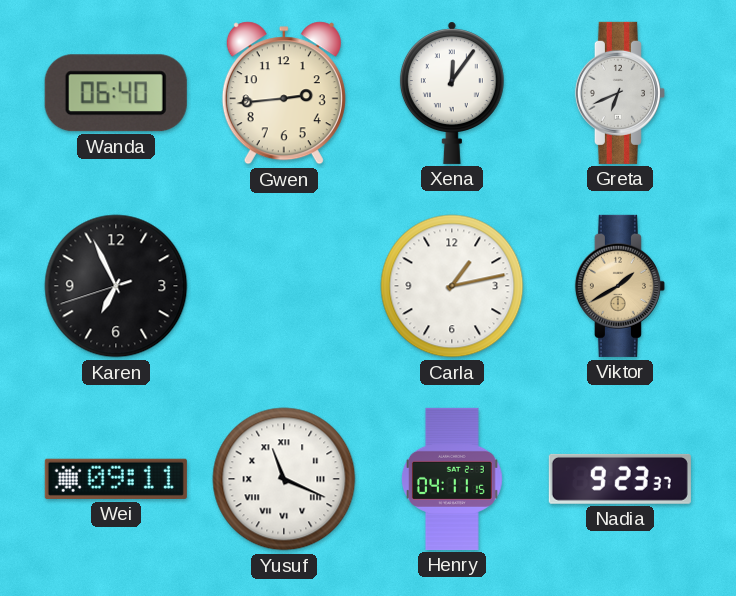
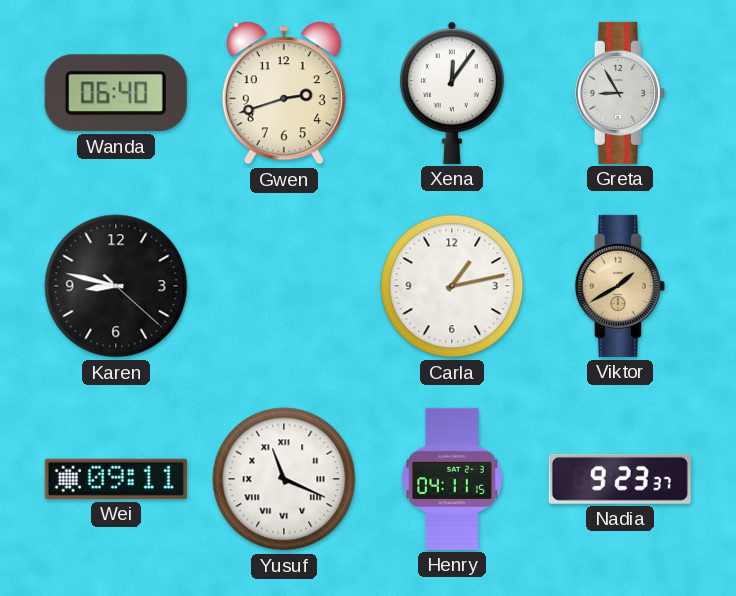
Gwen: 2:44 -> 2:42 (284, 93)
Greta: 6:41 -> 8:55 (620, 93)
Karen: 6:55 -> 8:47 (116, 286)
